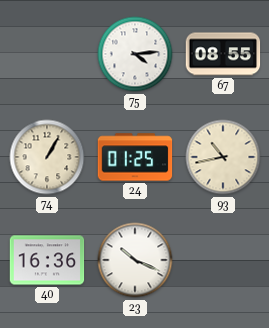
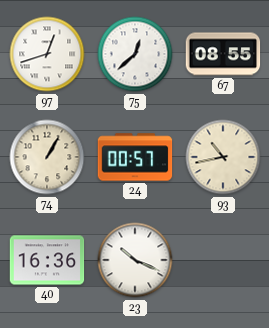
97: none -> 12:42 (47, 54)
75: 4:14 -> 12:38 (135, 54)
24: 01:25 -> 00:57 (135, 157)
